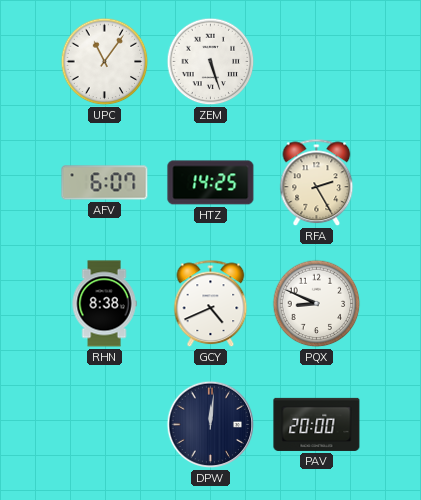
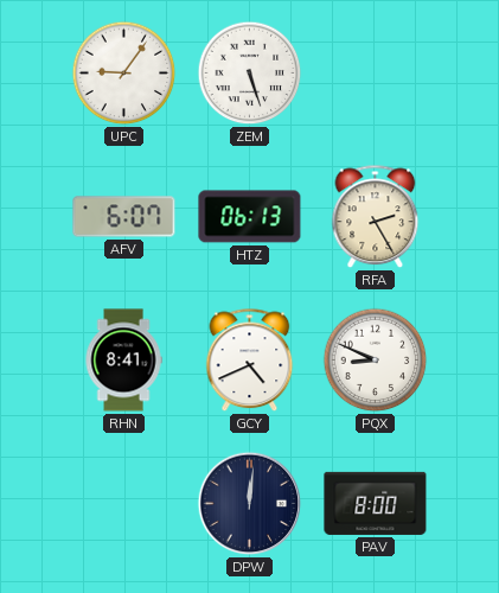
UPC: 11:06 -> 9:06 (124, 74)
HTZ: 14:25 -> 06:13 (250, 217)
RHN: 8:38 -> 8:41 (123, 361)
PAV: 20:00 -> 8:00 (376, 503)
